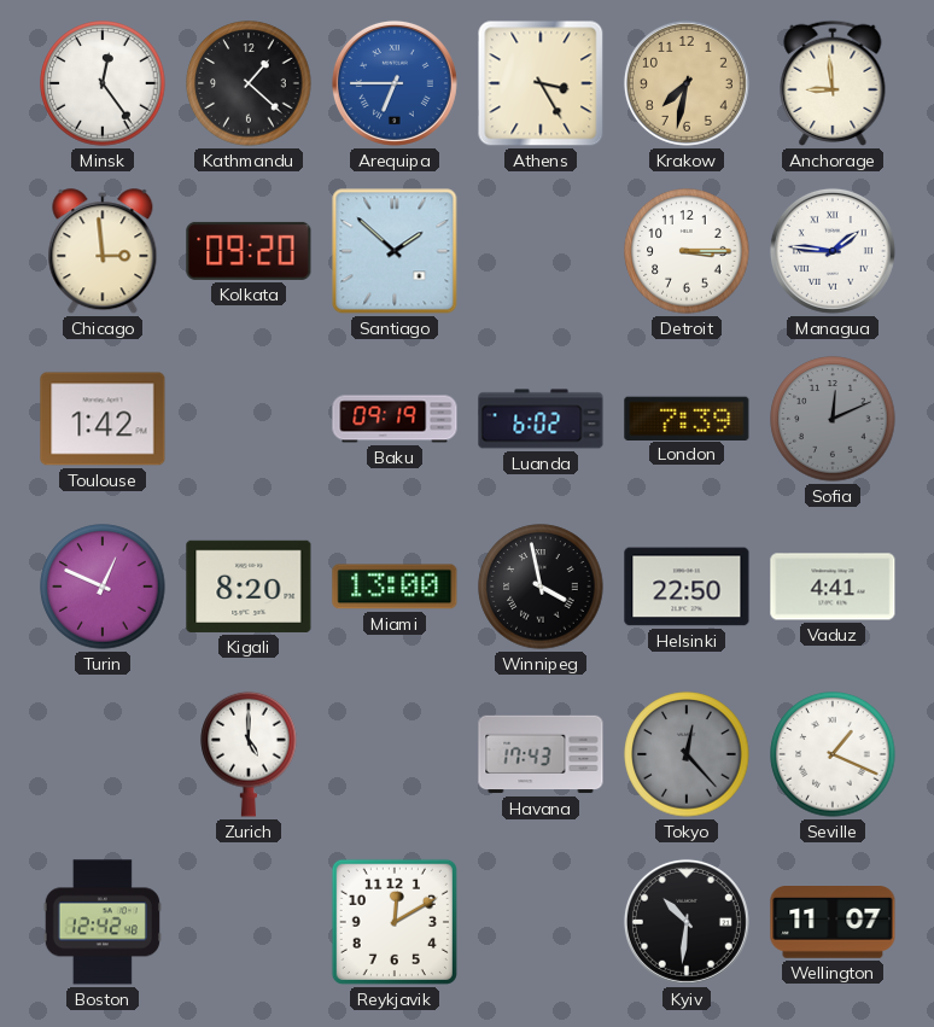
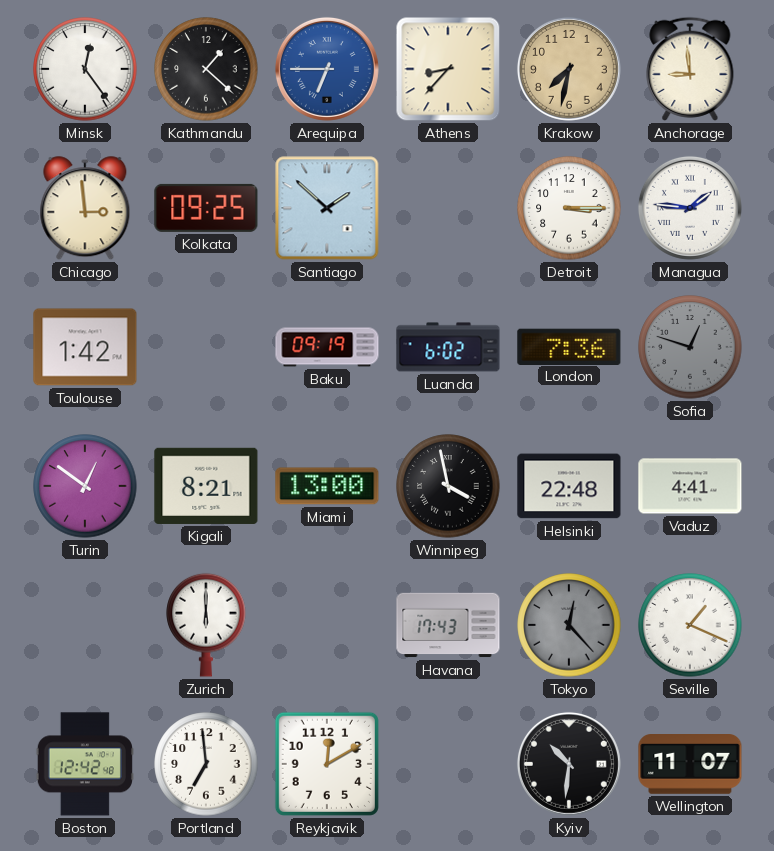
Athens: 3:25 -> 8:37 (448, 69)
Kolkata: 09:20 -> 09:25 (206, 208)
London: 7:39 -> 7:36 (569, 346)
Sofia: 12:11 -> 12:48 (690, 347)
Turin: 12:49 -> 12:51 (85, 486)
Kigali: 8:20 -> 8:21 (206, 486)
Helsinki: 22:50 -> 22:48 (569, 486)
Zurich: 5:00 -> 6:00 (206, 625)
Portland: none -> 6:59 (206, 764)
